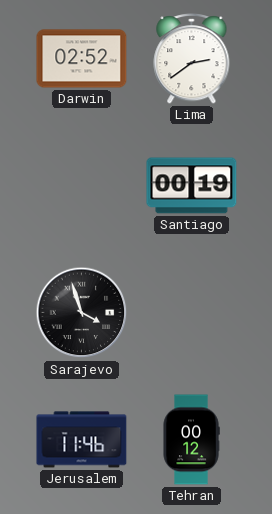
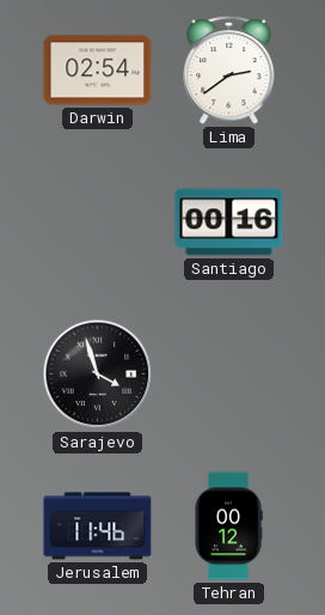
Darwin: 02:52 -> 02:54 (98, 71)
Santiago: 00:19 -> 00:16 (229, 223)
